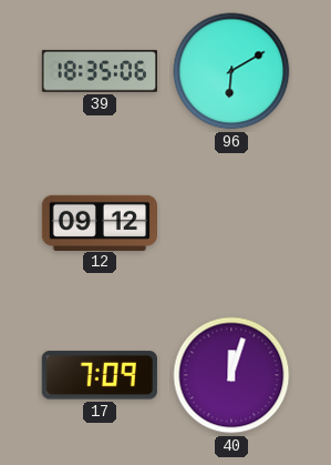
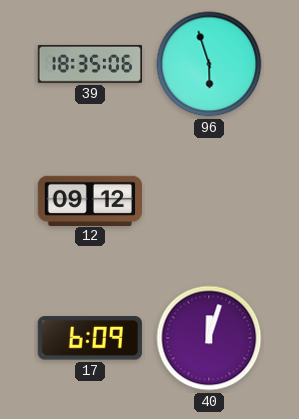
96: 6:10 -> 5:57 (209, 64)
17: 7:09 -> 6:09 (90, 338)
